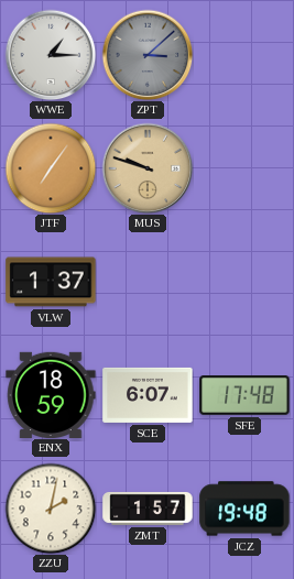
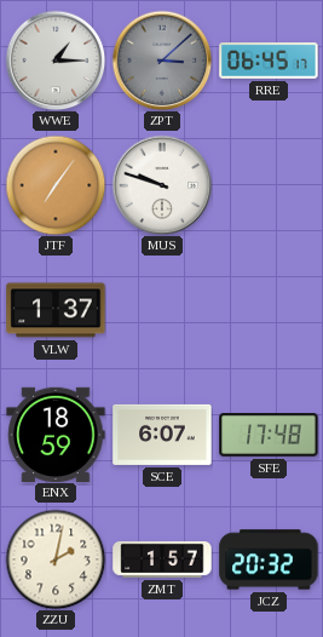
RRE: none -> 06:45 (269, 61)
MUS dial: champagne -> white (162, 185)
JCZ: 19:48 -> 20:32 (269, 559)
